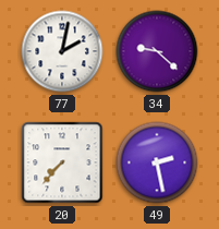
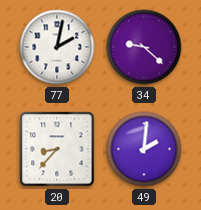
20: 7:37 -> 8:37 (57, 149)
49: 2:28 -> 2:01 (144, 149)
